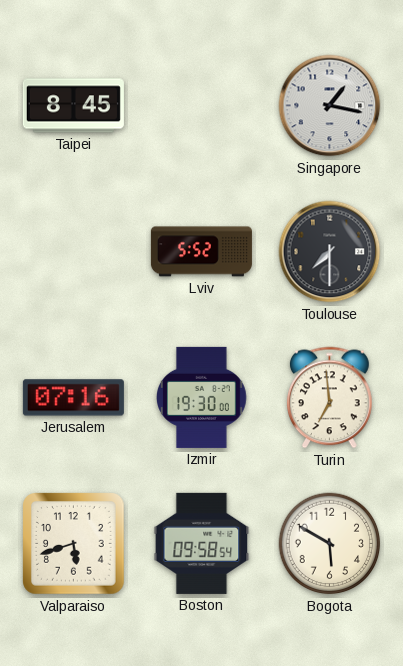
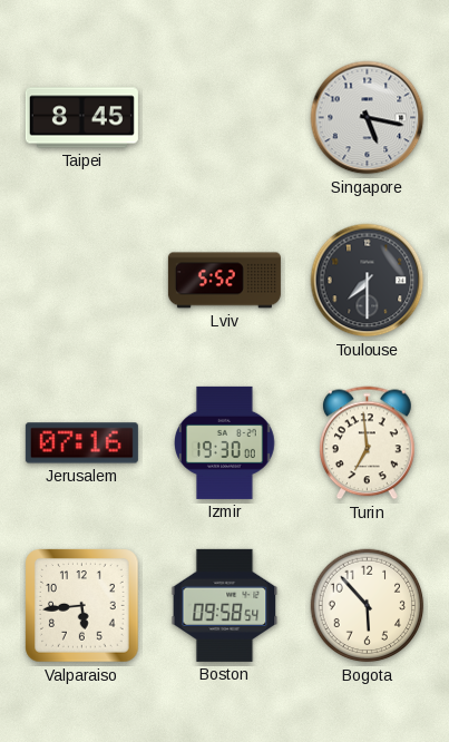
Singapore: 1:17 -> 5:17 (368, 118)
Valparaiso: 5:42 -> 5:44 (82, 606)
Bogota: 5:50 -> 5:53 (368, 606)
